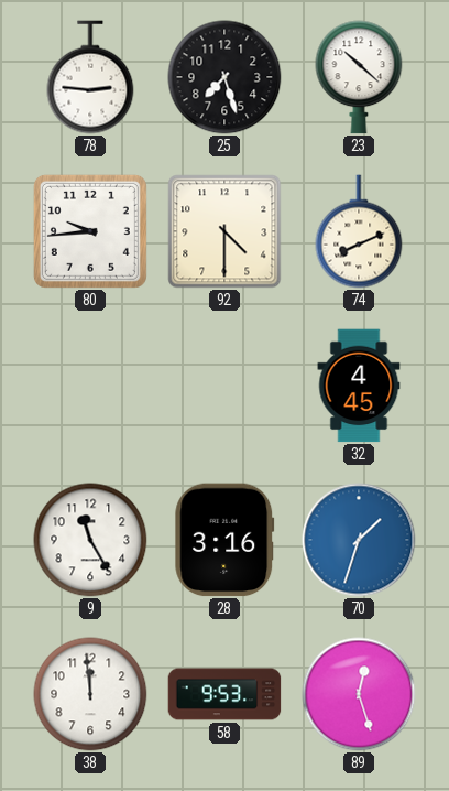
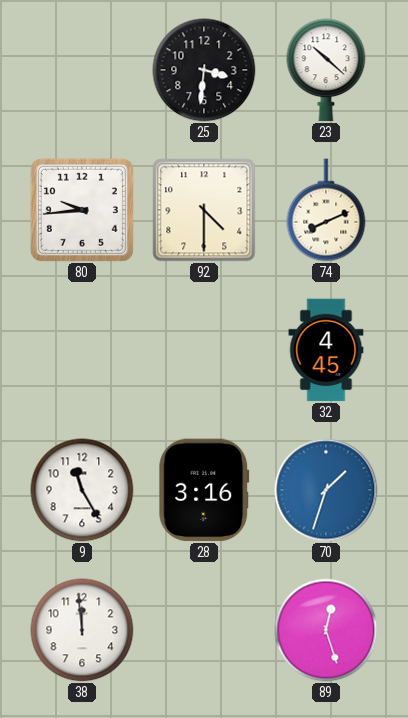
78: 2:46 -> none (90, 77)
25: 7:27 -> 3:31 (204, 70)
58: 9:53 -> none (225, 694)
